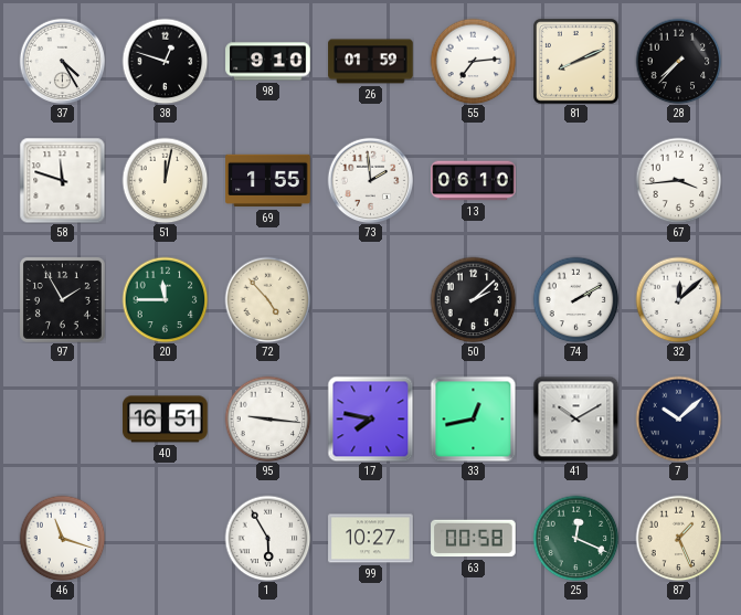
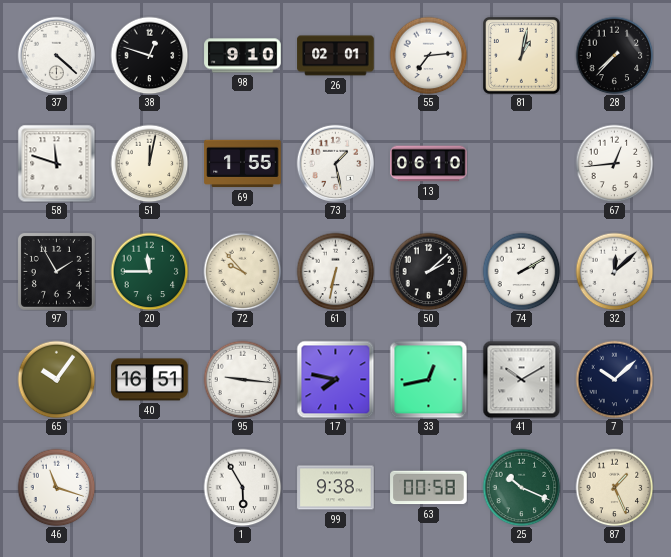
37: 4:25 -> 4:22 (56, 55)
26: 01:59 -> 02:01 (336, 56)
81: 8:11 -> 1:02 (521, 55)
73: 1:59 -> 1:28 (335, 163)
67: 3:44 -> 12:44 (614, 163)
72: 4:53 -> 9:53 (242, 271)
61: none -> 6:32 (335, 271)
65: none -> 10:06 (56, 379)
99: 10:27 -> 9:38 (336, 488)
25: 12:19 -> 10:19 (521, 487)
